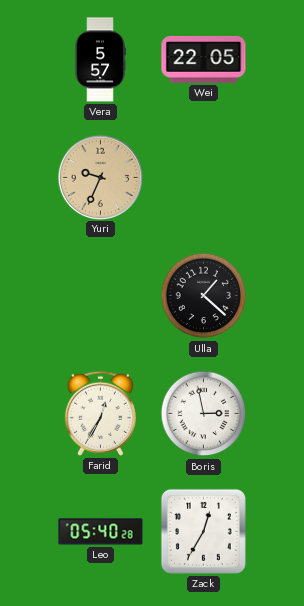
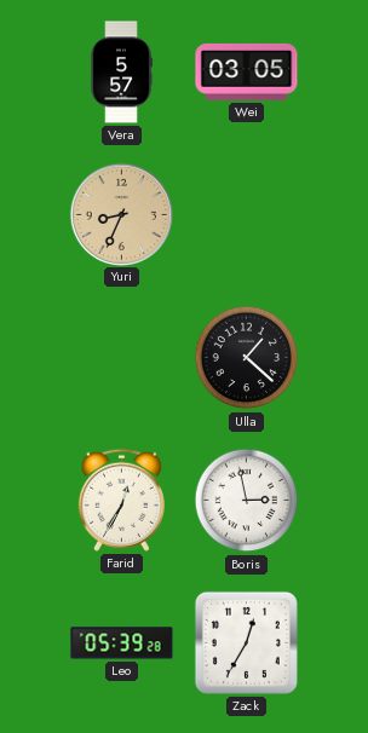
Wei: 22:05 -> 03:05 (247, 71)
Yuri: 9:34 -> 8:34 (121, 214)
Leo: 05:40 -> 05:39 (122, 643)
